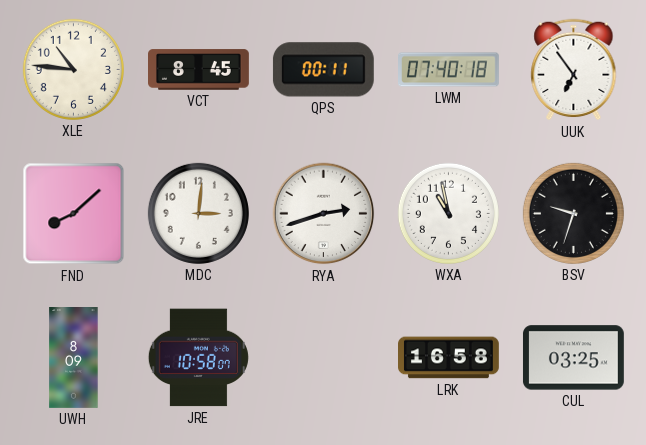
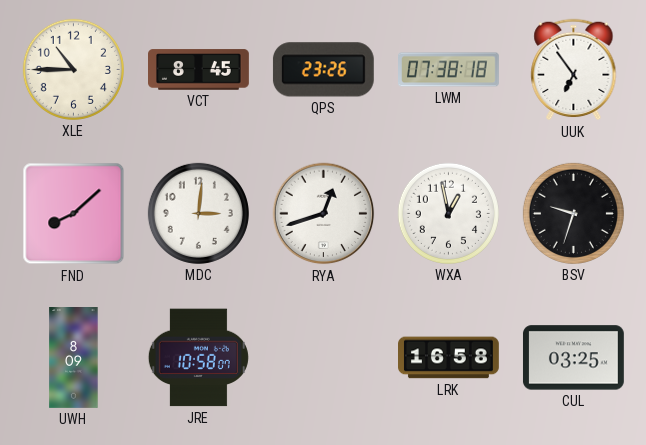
XLE: 10:46 -> 10:45 (73, 69)
QPS: 00:11 -> 23:26 (323, 70)
LWM: 07:40 -> 07:38 (449, 70)
RYA: 2:42 -> 12:42 (324, 214)
WXA: 10:58 -> 12:58 (448, 213)
